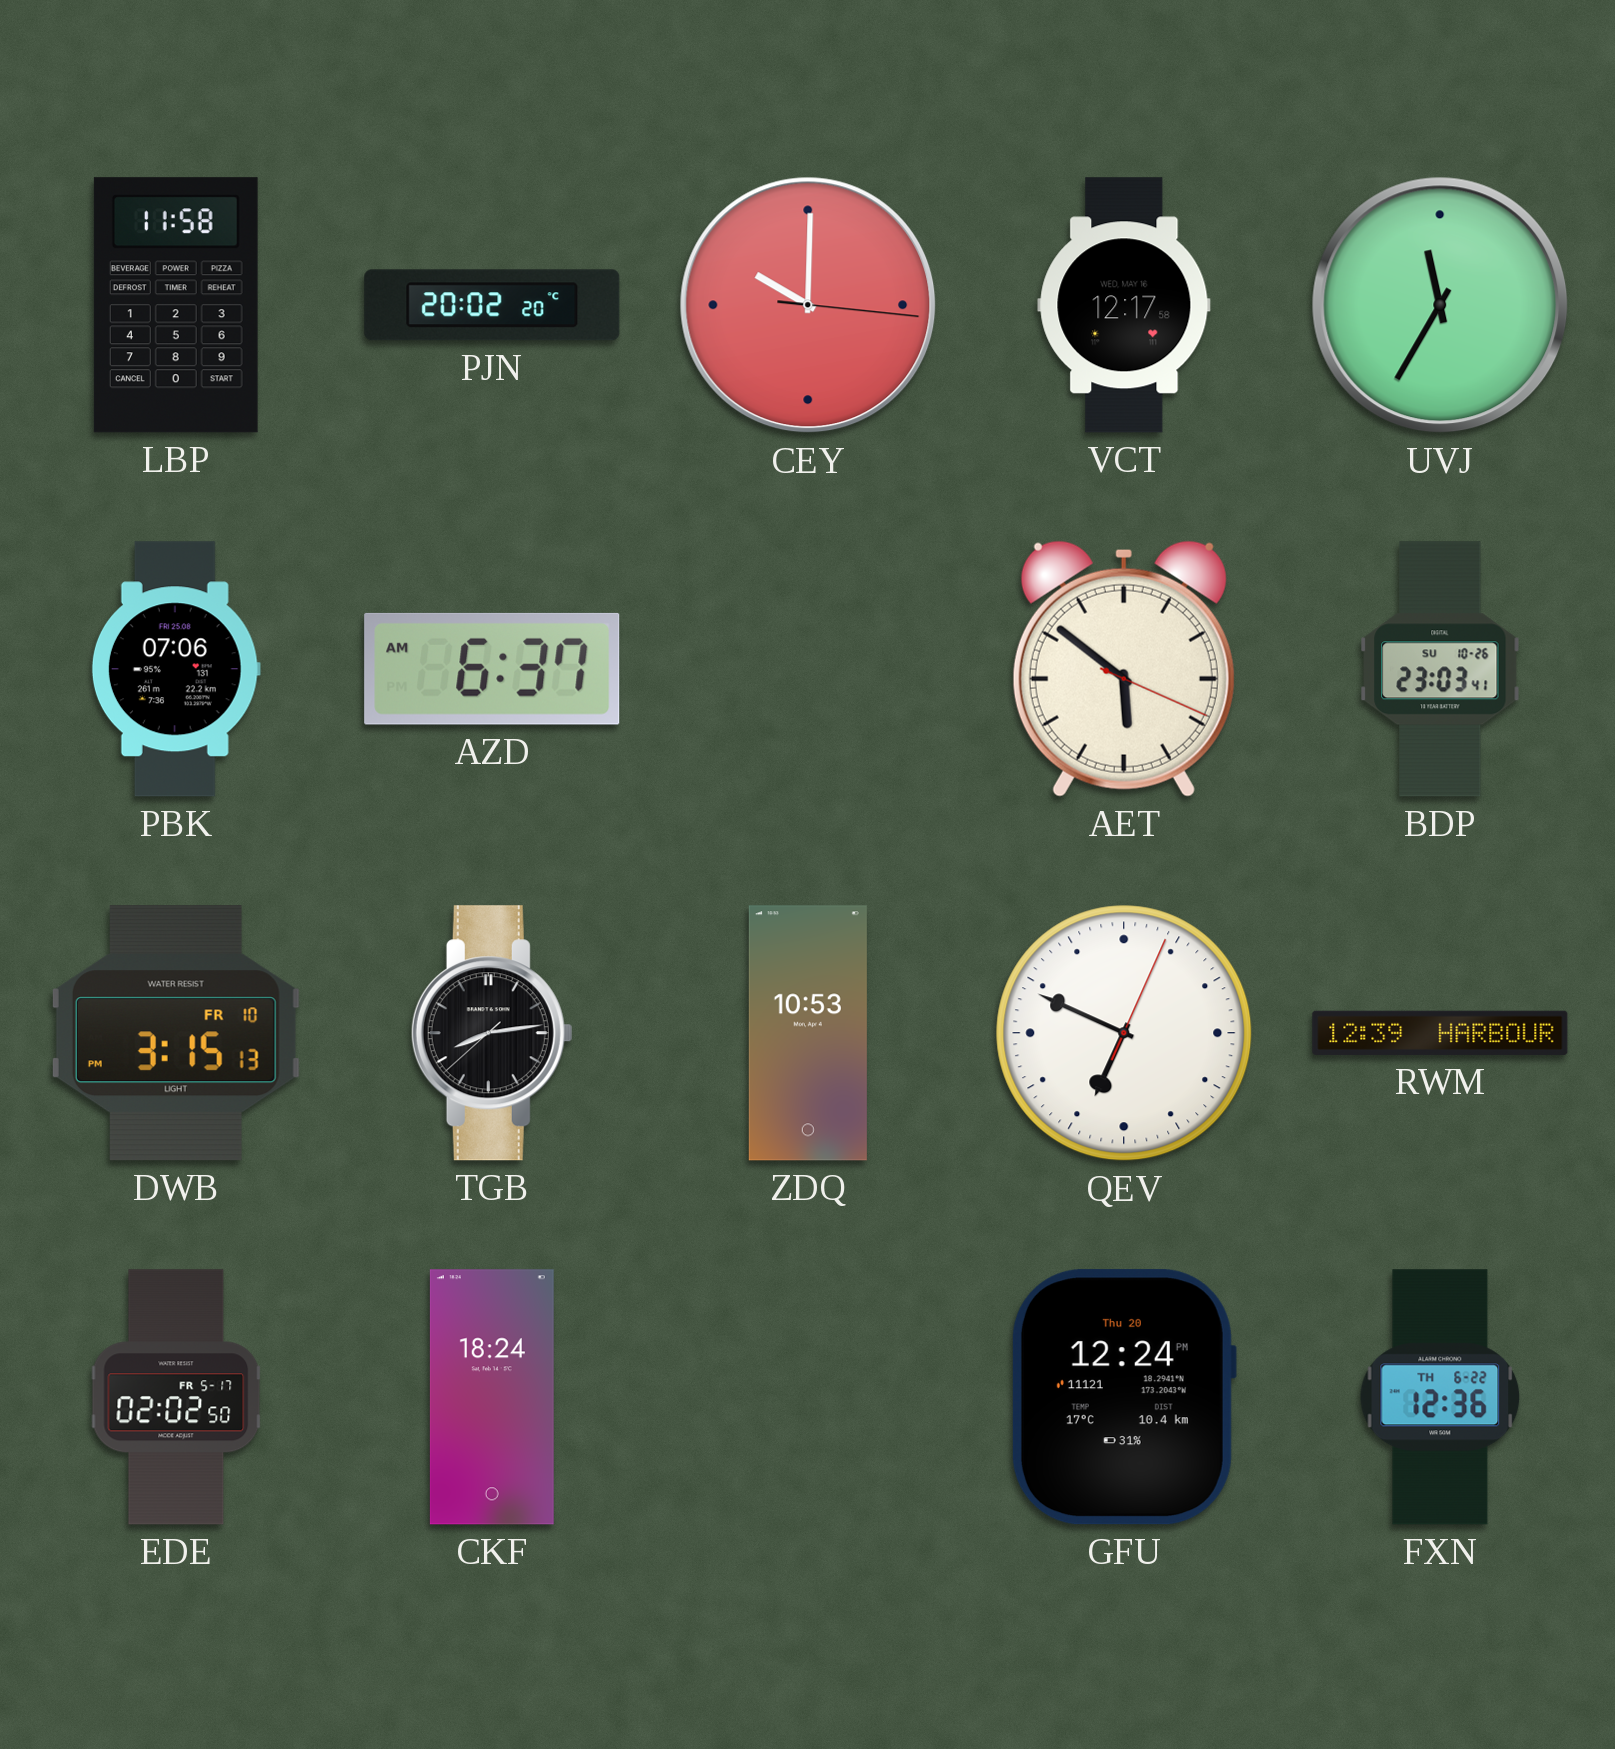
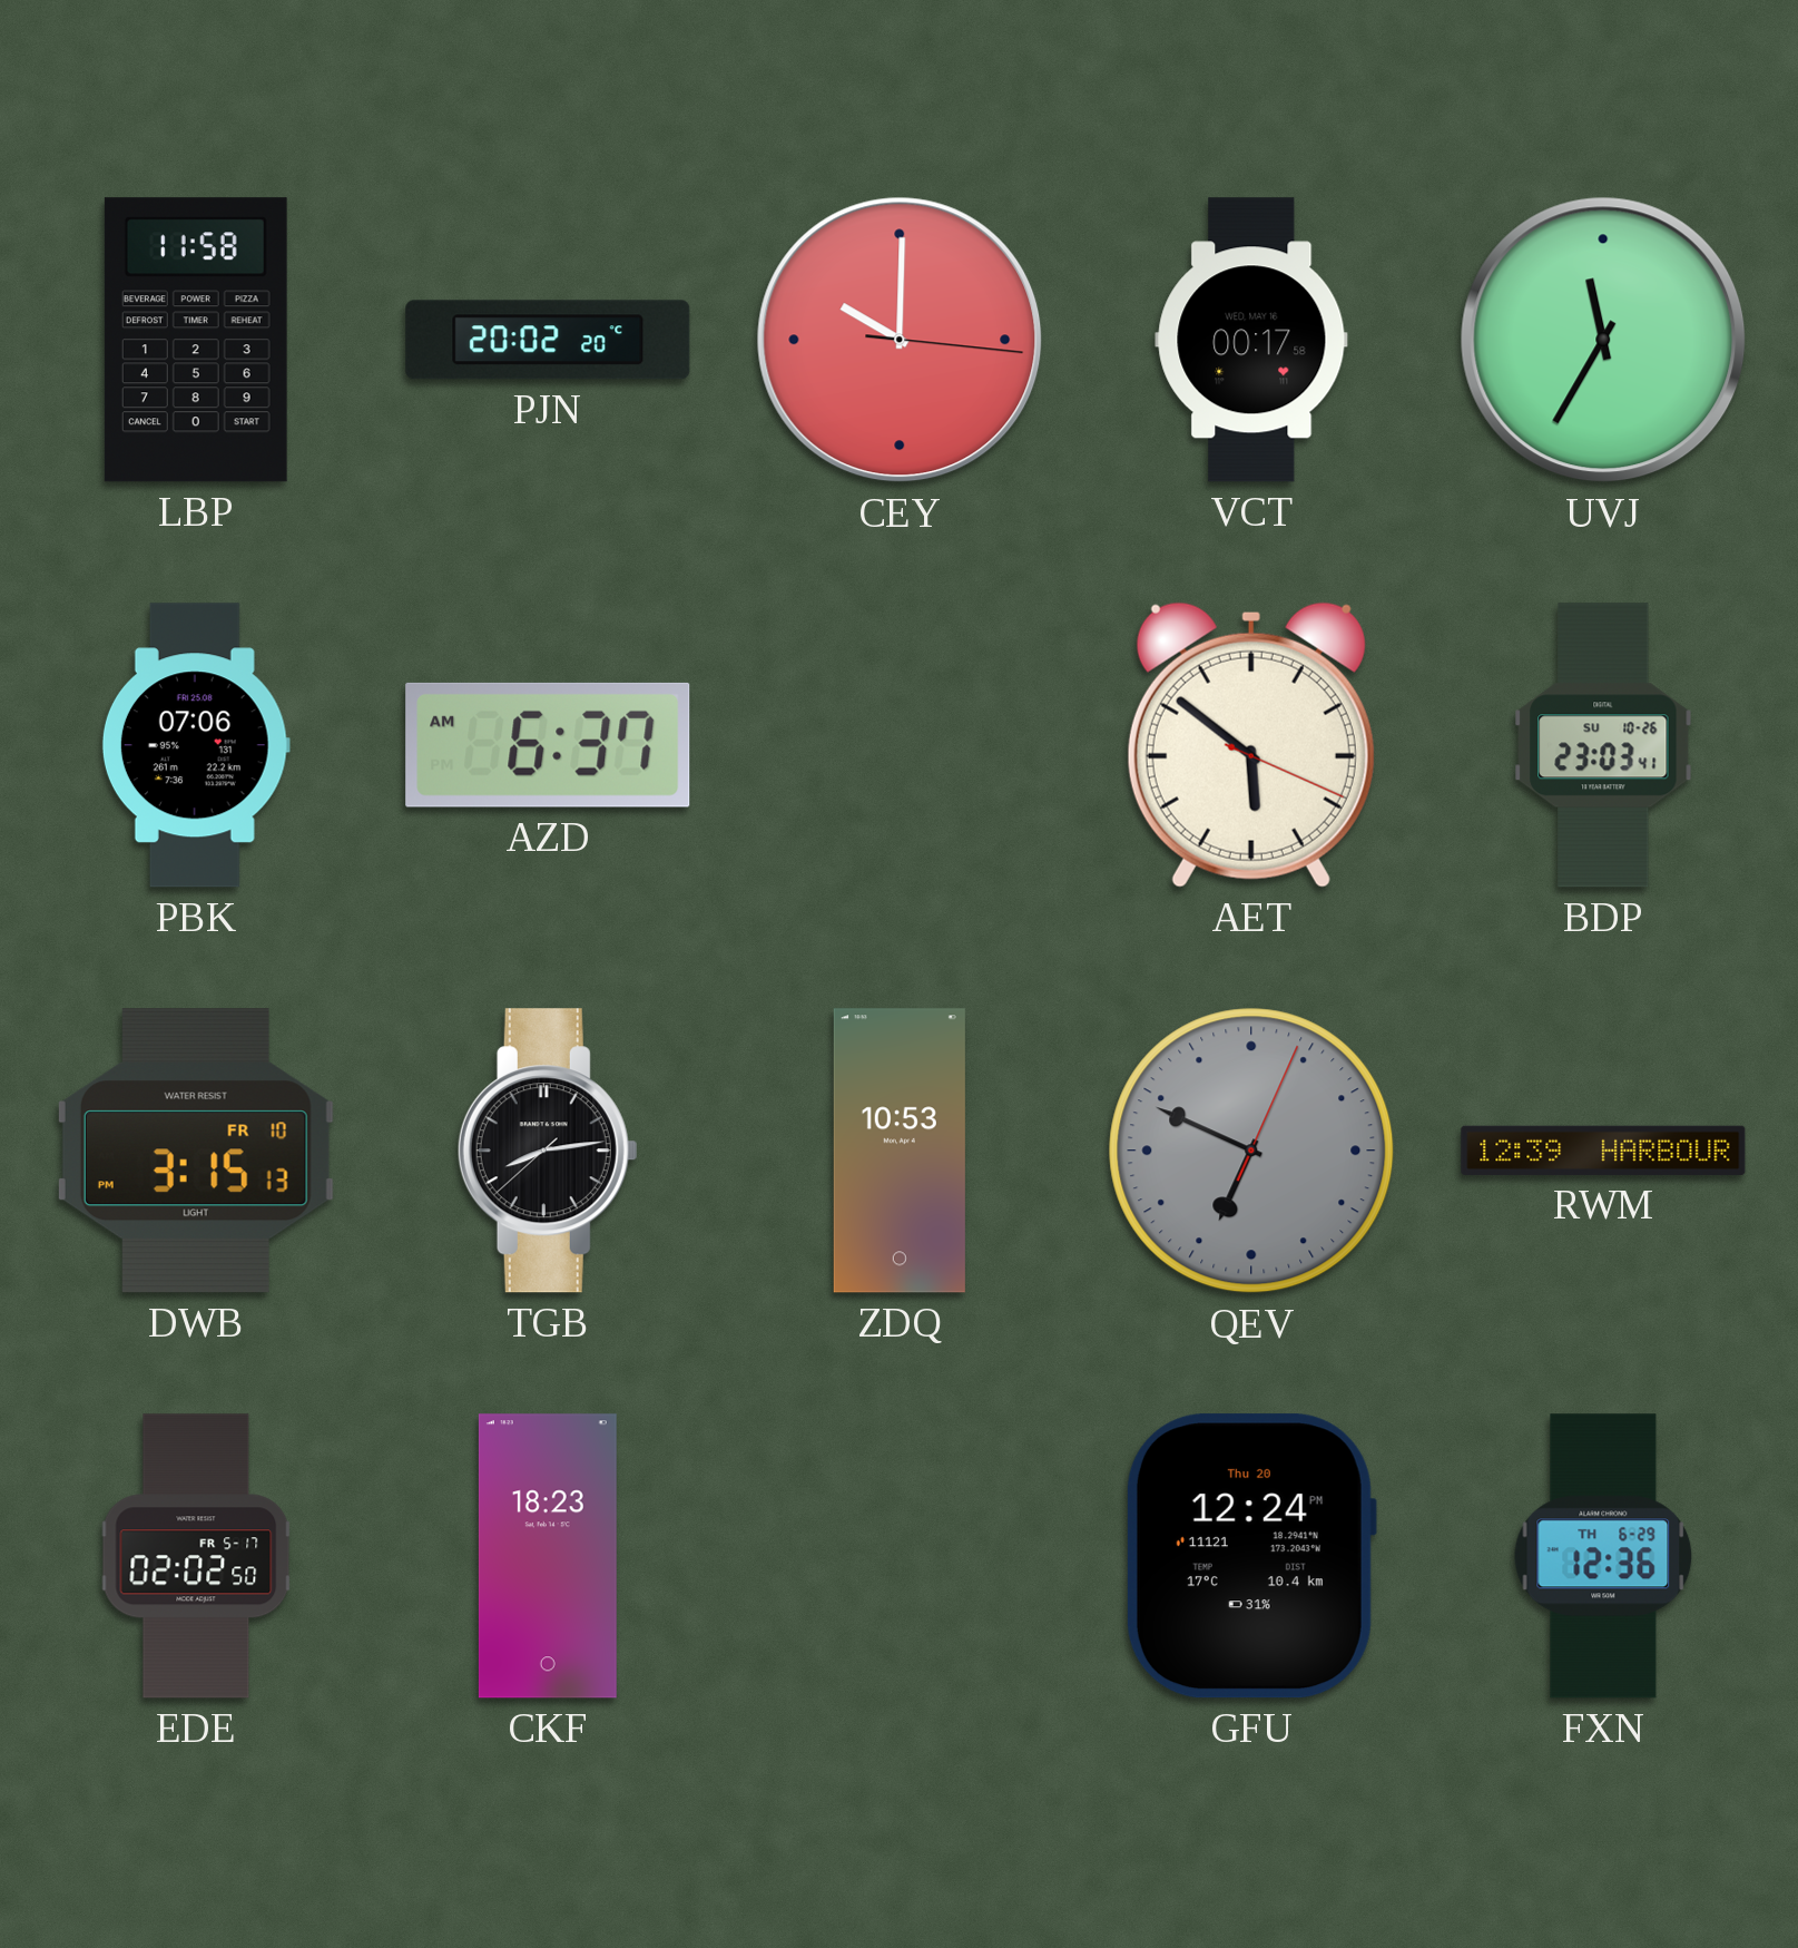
VCT: 12:17 -> 00:17 (1251, 340)
QEV dial: white -> grey (1251, 1151)
CKF: 18:24 -> 18:23 (548, 1556)
FXN date: TH 6-22 -> TH 6-29 (1603, 1556)
